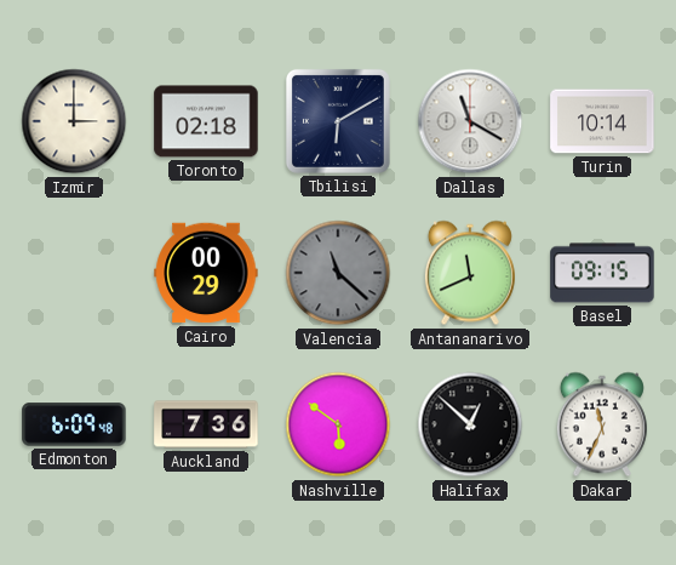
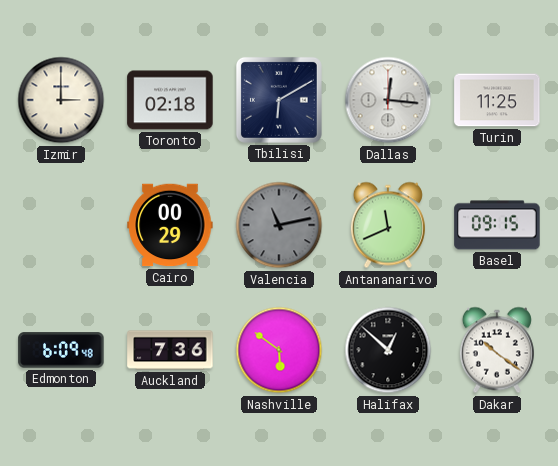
Dallas: 11:20 -> 12:16 (388, 100)
Turin: 10:14 -> 11:25 (497, 100)
Valencia: 11:22 -> 11:13 (279, 225)
Dakar: 11:34 -> 10:21 (497, 350)
